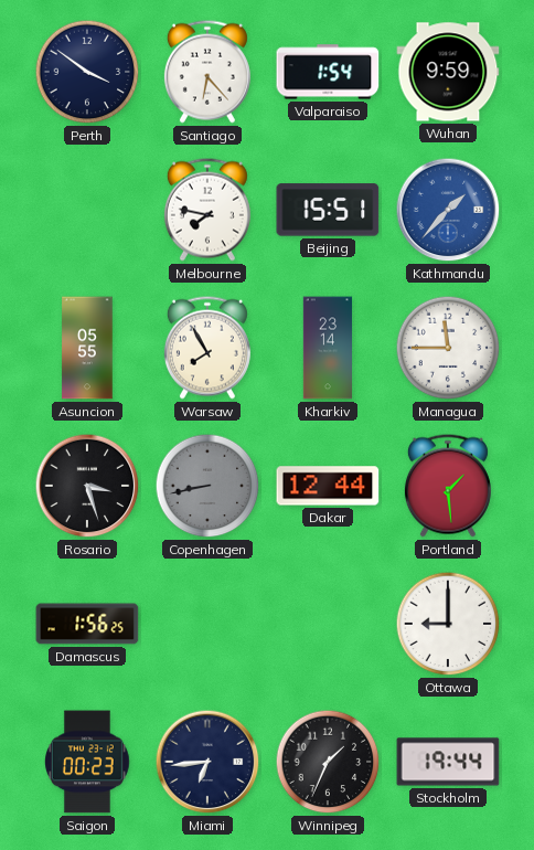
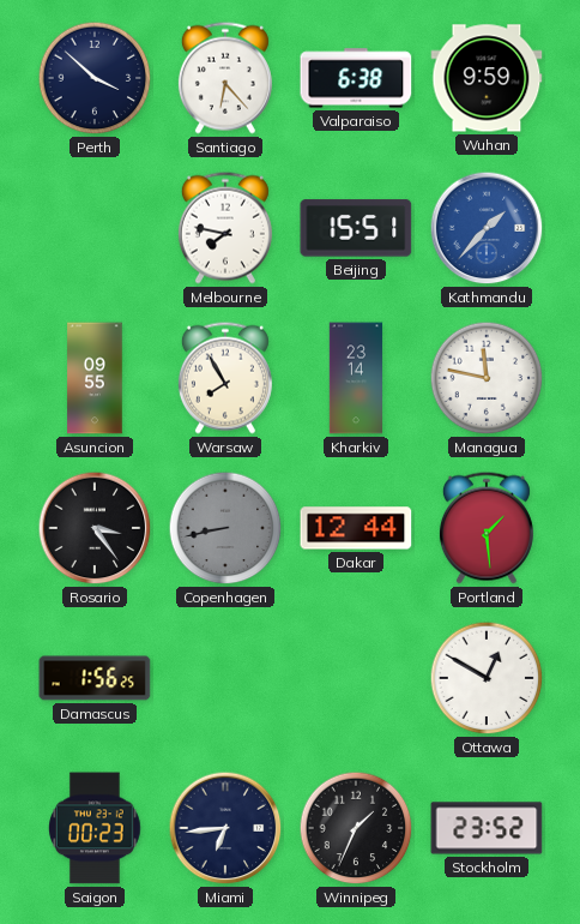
Perth: 3:51 -> 3:52 (95, 78)
Valparaiso: 1:54 -> 6:38 (356, 78)
Asuncion: 05:55 -> 09:55 (95, 378)
Managua: 11:45 -> 11:47 (487, 378)
Rosario: 3:27 -> 3:24 (95, 528)
Ottawa: 9:00 -> 12:50 (487, 678)
Stockholm: 19:44 -> 23:52 (487, 828)
